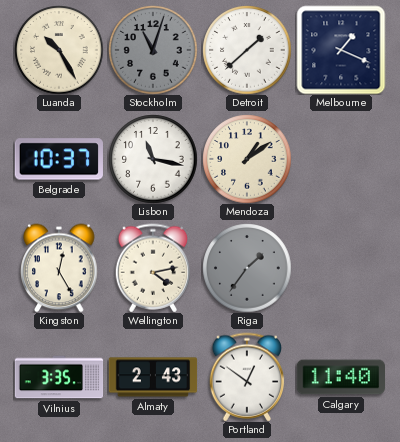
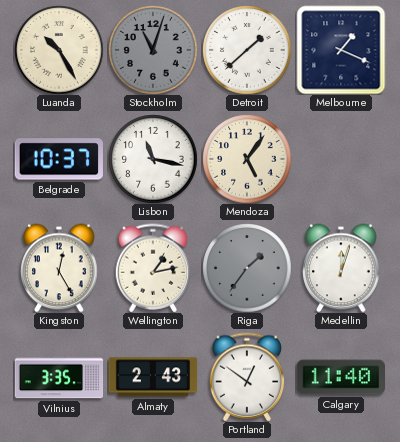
Mendoza: 1:09 -> 5:06 (247, 159)
Wellington: 4:13 -> 1:13 (153, 268)
Medellin: none -> 12:03 (341, 268)
